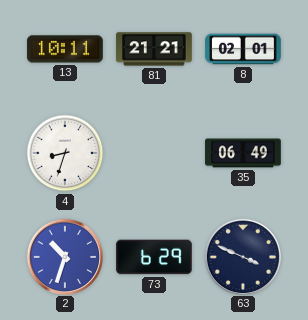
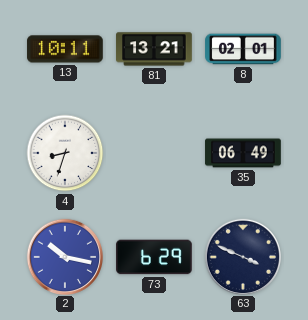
81: 21:21 -> 13:21 (154, 49)
2: 10:33 -> 10:17 (64, 256)
